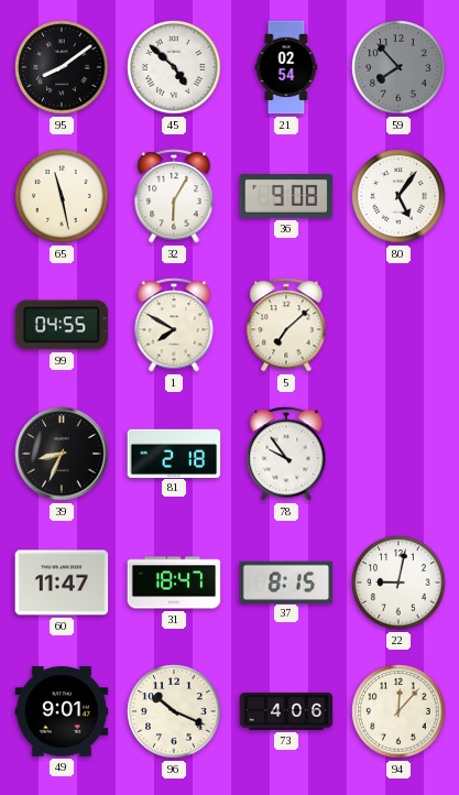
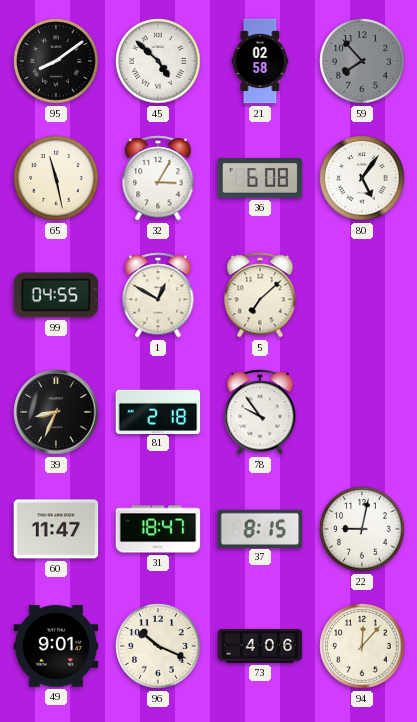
21: 02:54 -> 02:58 (260, 61)
32: 6:05 -> 3:05 (158, 178)
36: 9:08 -> 6:08 (260, 178)
1: 7:50 -> 12:50 (158, 295)
